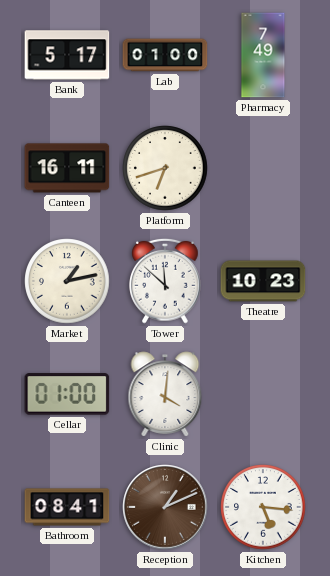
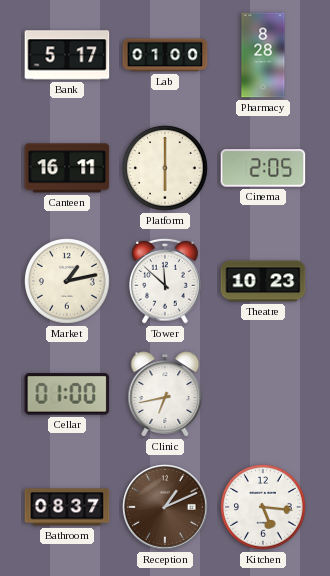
Pharmacy: 7:49 -> 8:28 (263, 55)
Platform: 6:42 -> 6:00 (165, 168)
Cinema: none -> 2:05 (263, 168)
Clinic: 4:01 -> 6:43 (165, 394)
Bathroom: 08:41 -> 08:37 (67, 507)
